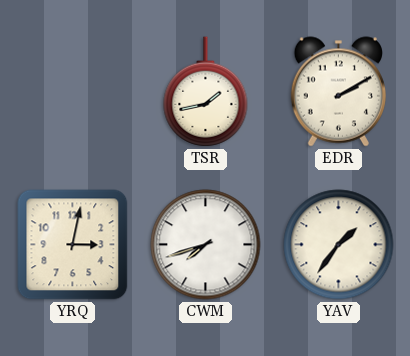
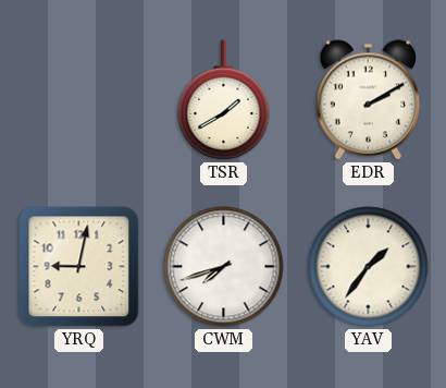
TSR: 1:43 -> 1:40 (224, 100)
YRQ: 3:02 -> 9:02 (79, 267)
